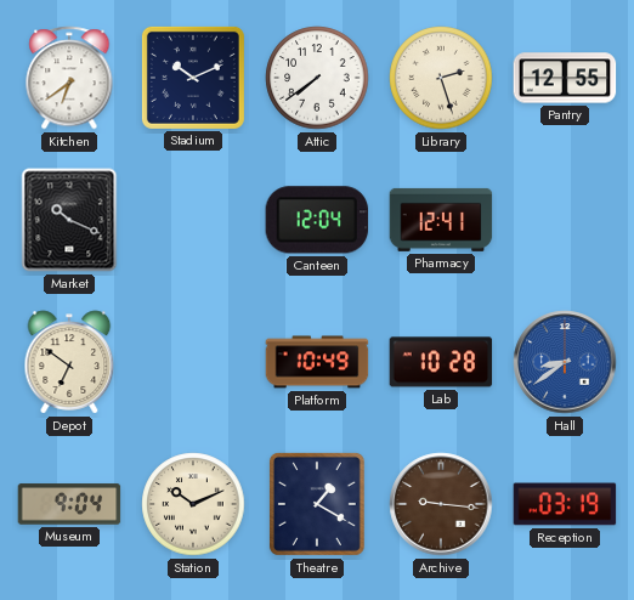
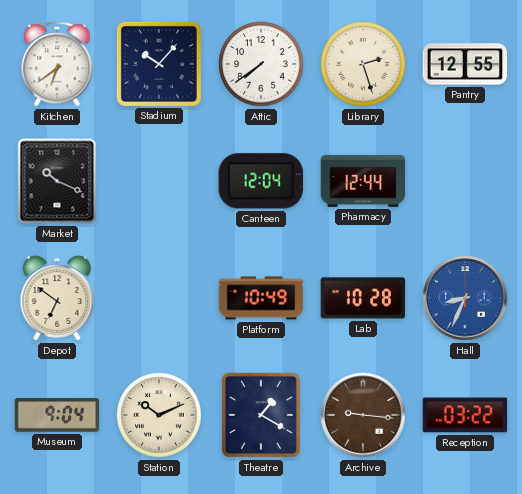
Stadium: 10:11 -> 10:07 (159, 64)
Pharmacy: 12:41 -> 12:44 (363, 181)
Hall: 8:39 -> 8:34 (465, 298)
Reception: 03:19 -> 03:22 (465, 415)
